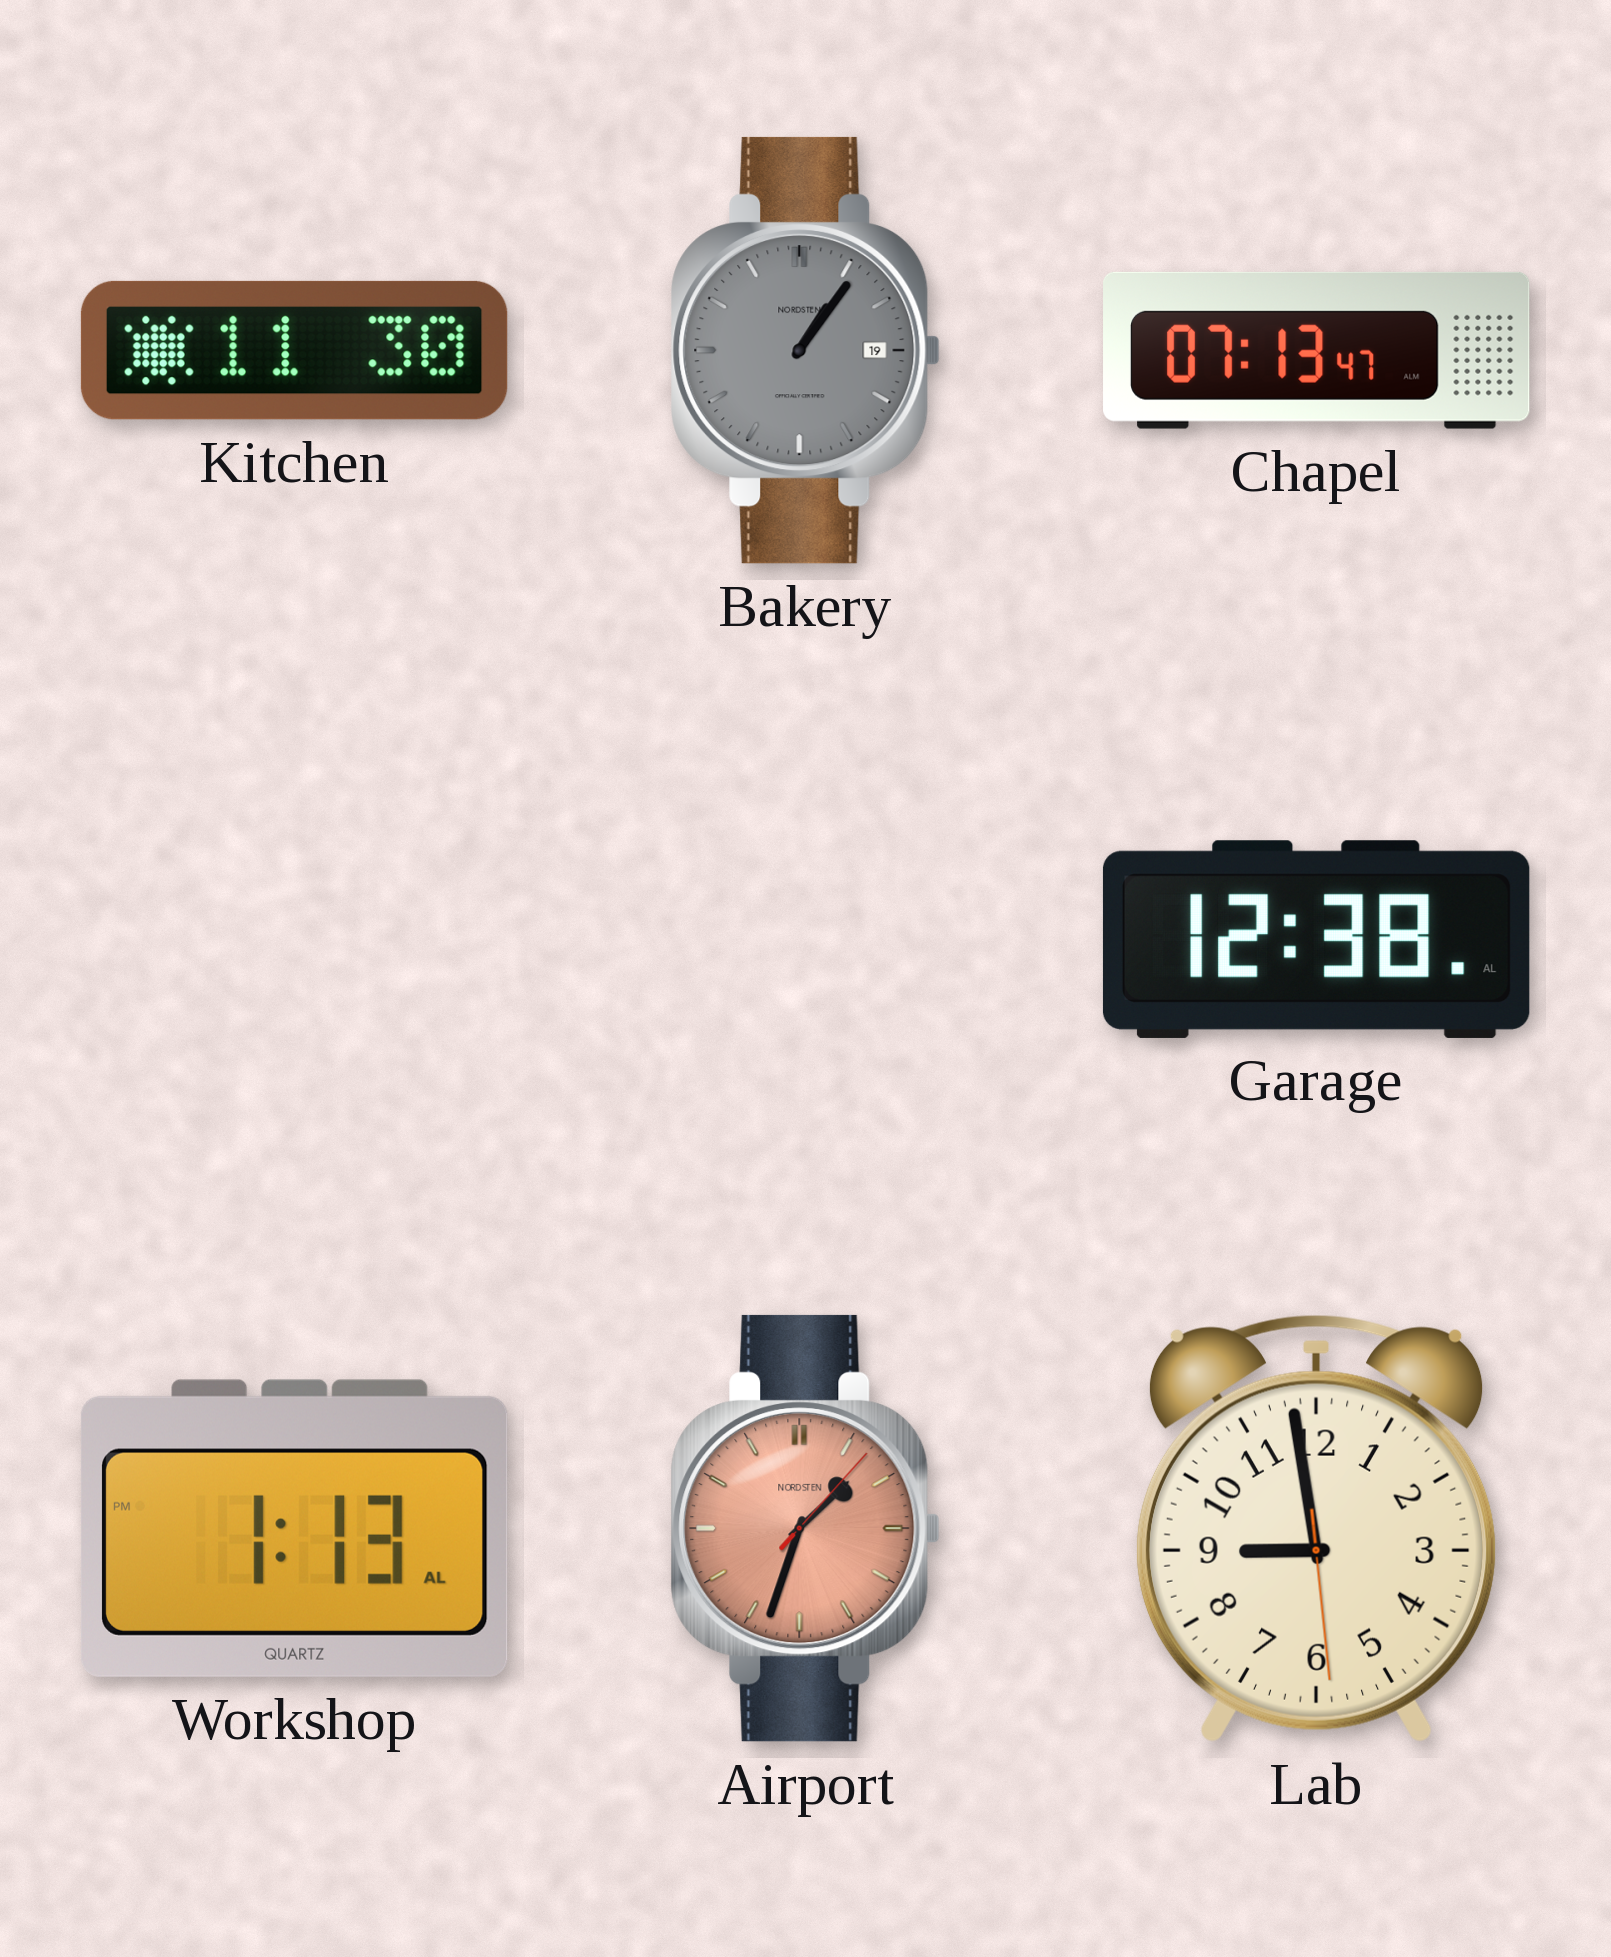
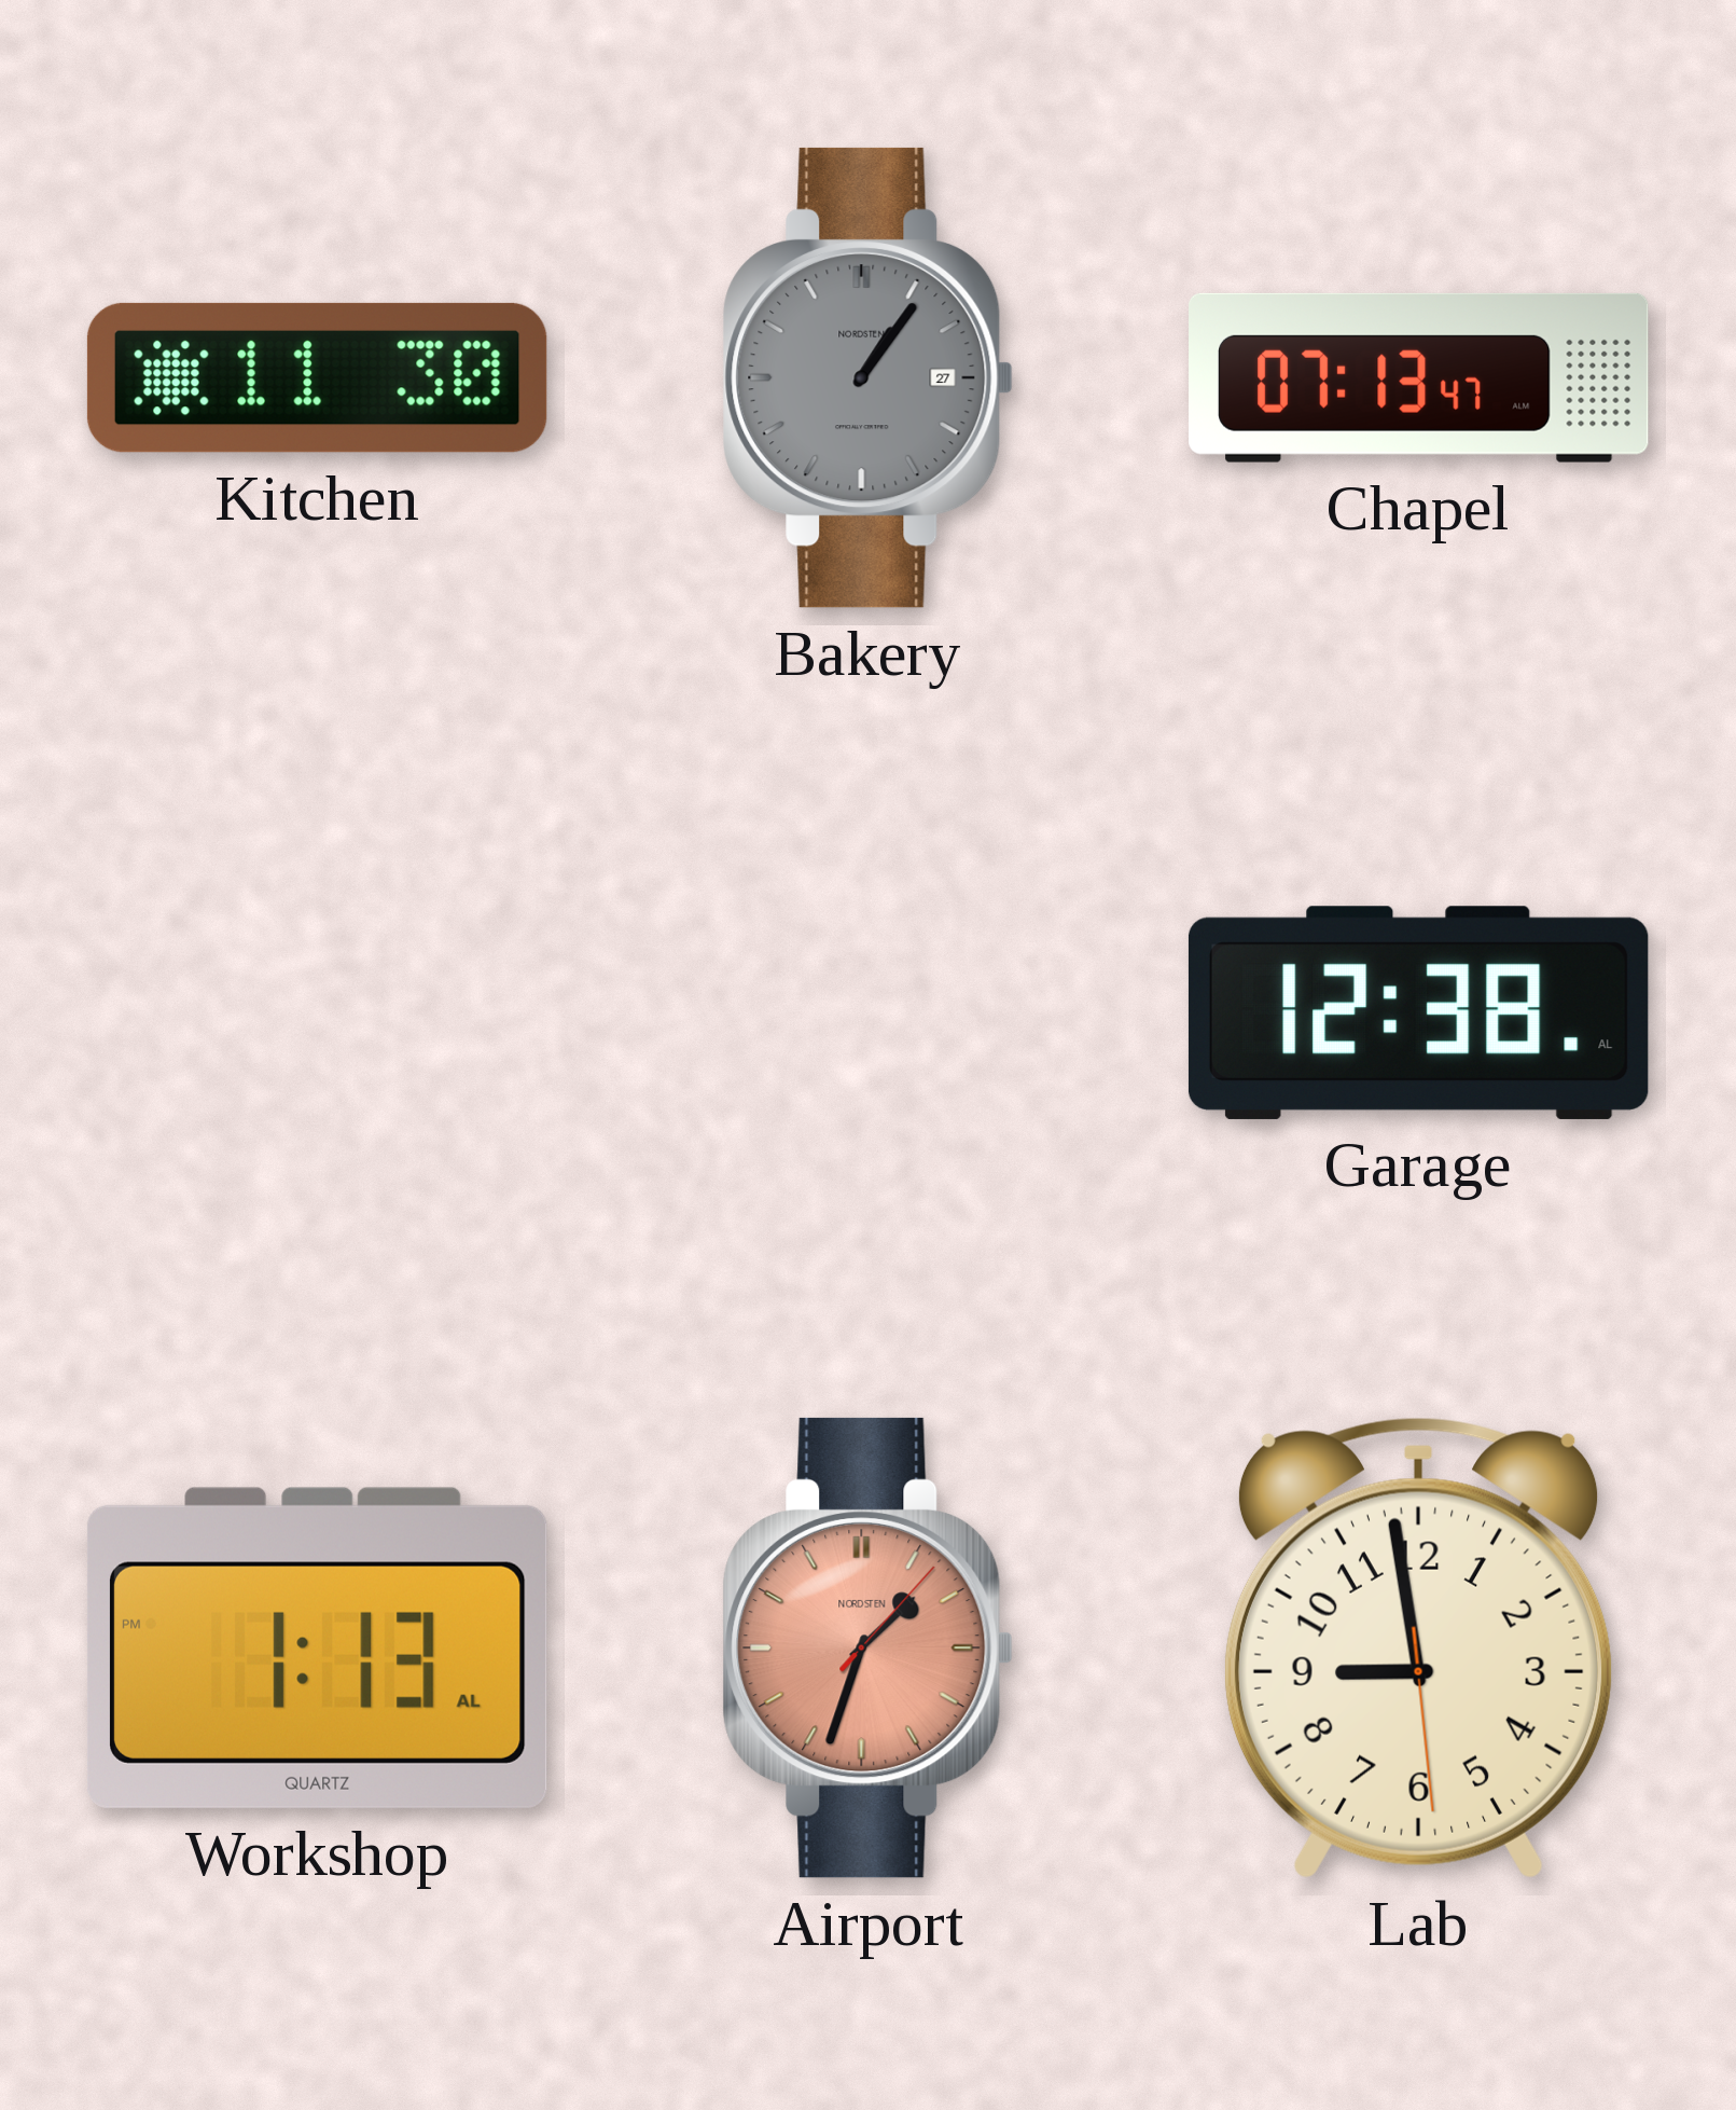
Bakery date: 19 -> 27 (867, 377)
